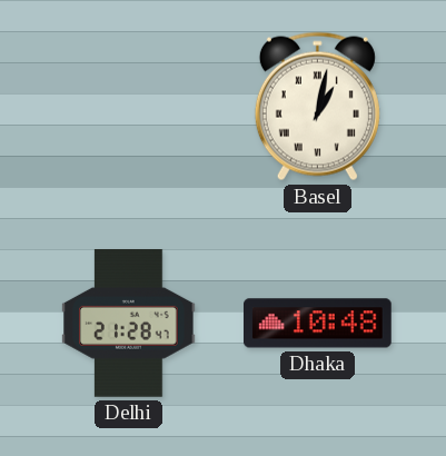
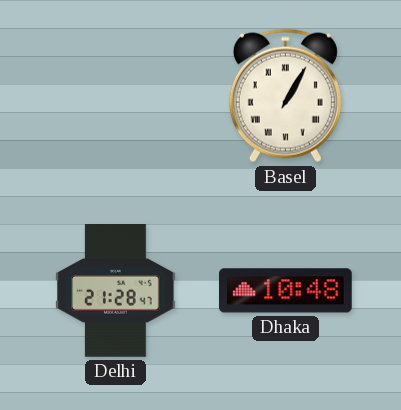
Basel: 1:02 -> 1:05 (285, 96)
